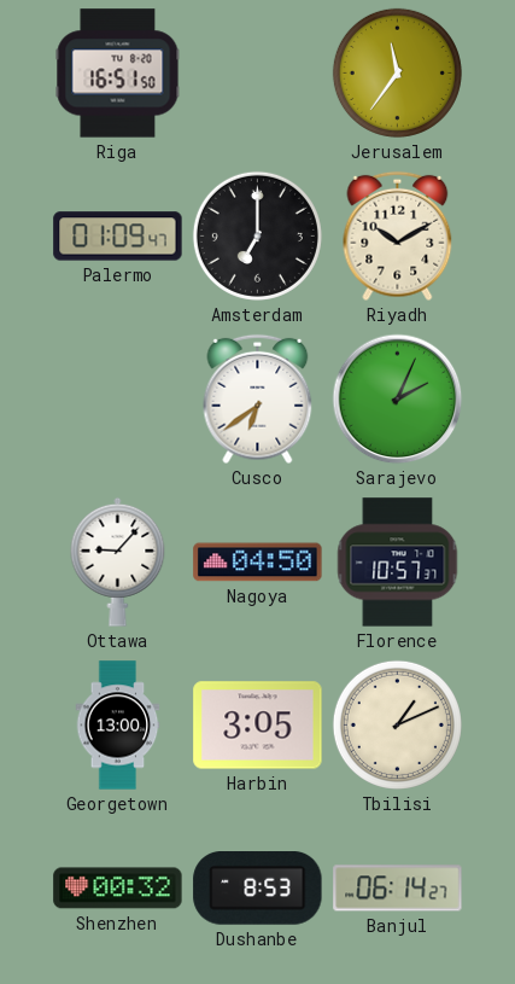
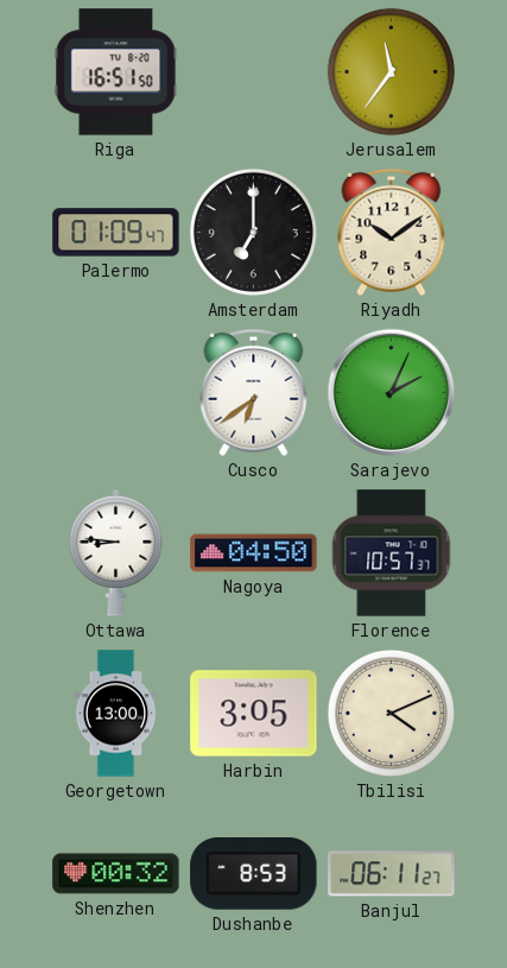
Riyadh: 10:10 -> 10:09 (392, 233)
Ottawa: 9:07 -> 8:46 (116, 552)
Tbilisi: 1:11 -> 4:11 (391, 713)
Banjul: 06:14 -> 06:11 (392, 874)
